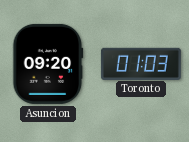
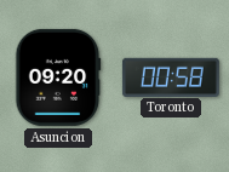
Toronto: 01:03 -> 00:58 (171, 76)
